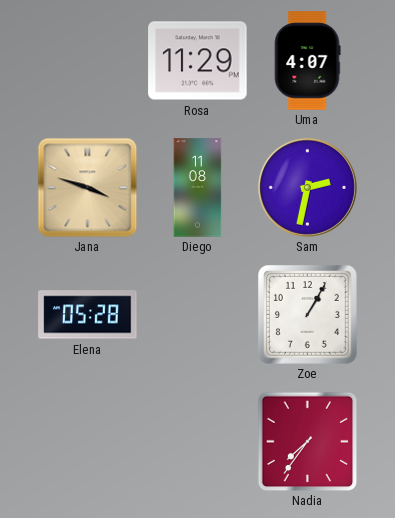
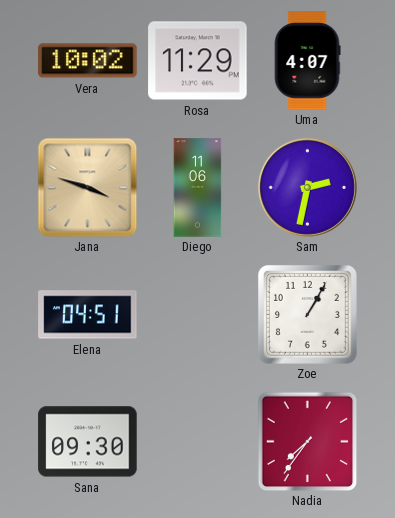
Vera: none -> 10:02 (88, 61)
Diego: 11:08 -> 11:06 (198, 188)
Elena: 05:28 -> 04:51 (88, 315)
Sana: none -> 09:30 (88, 442)
